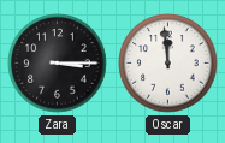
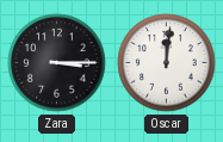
Oscar: 11:59 -> 12:01 (167, 63)
